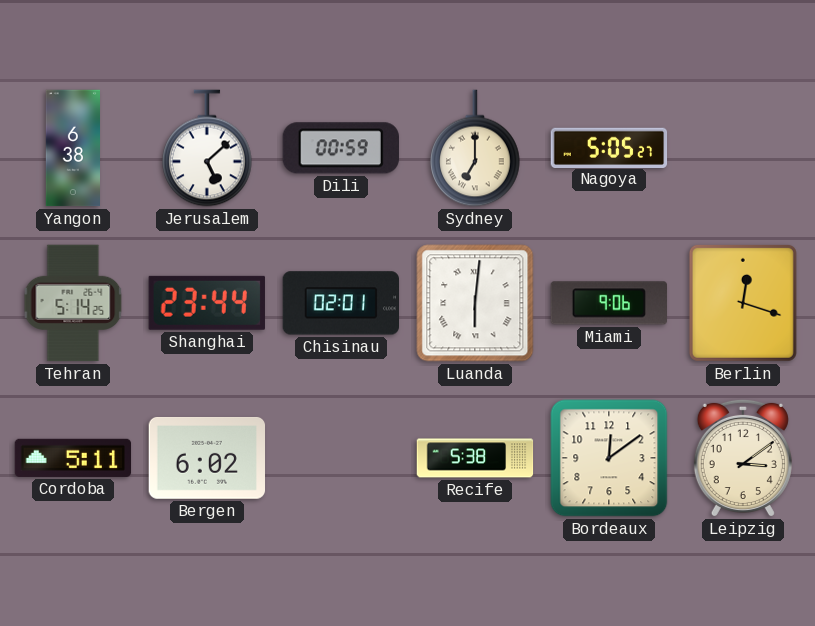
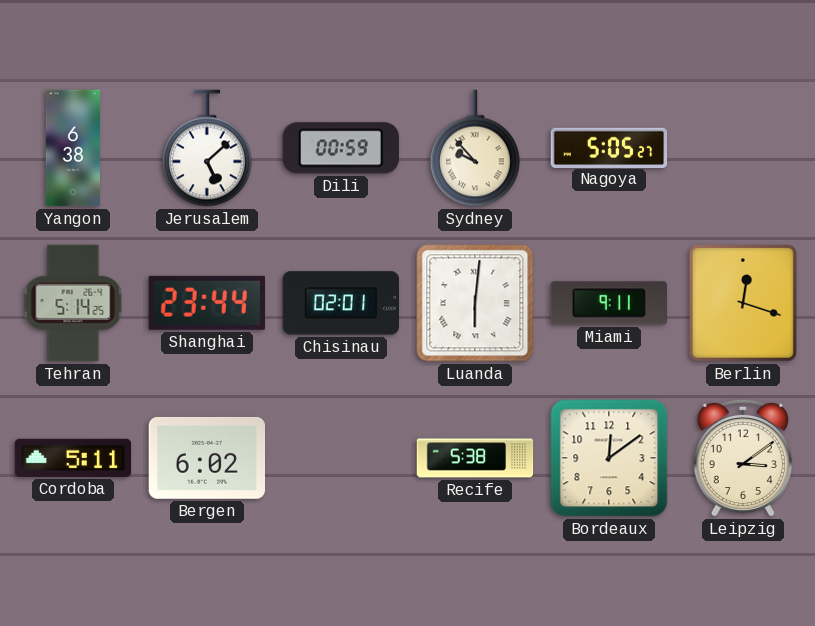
Sydney: 7:00 -> 9:53 (475, 148)
Miami: 9:06 -> 9:11 (608, 303)
